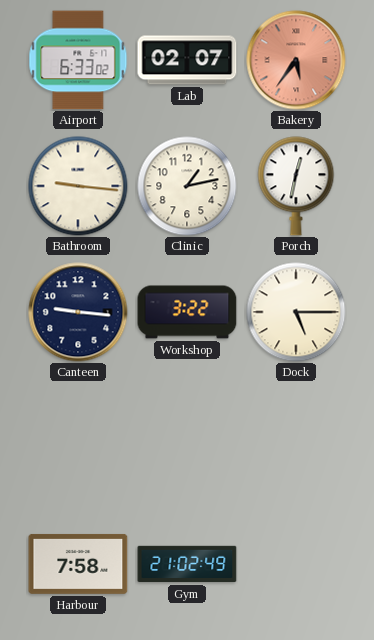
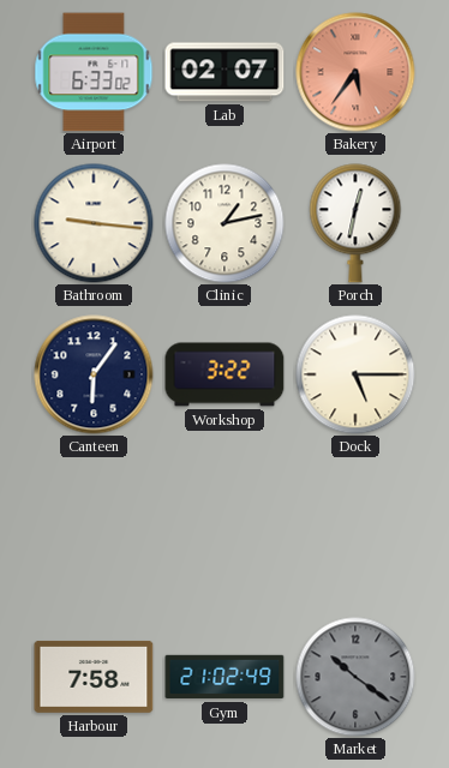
Canteen: 9:16 -> 6:06 (94, 374)
Market: none -> 10:21 (355, 677)
